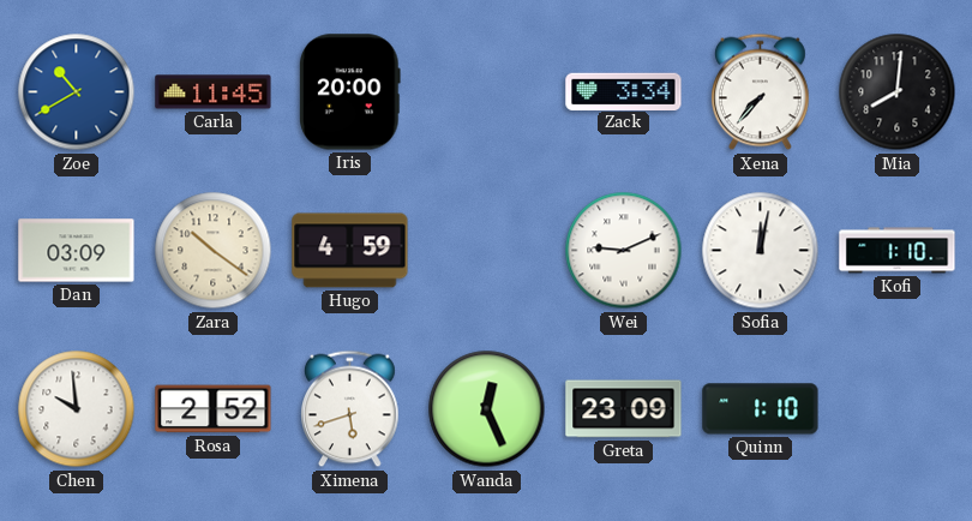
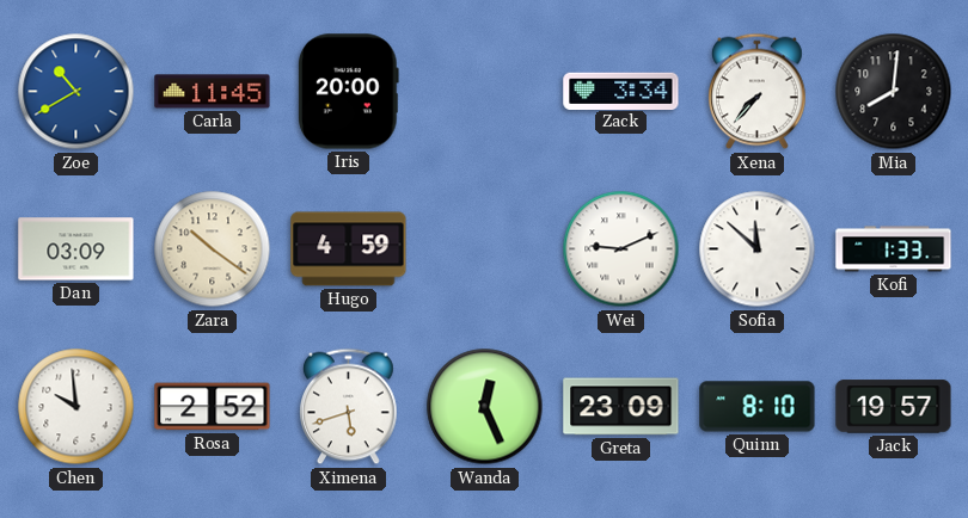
Sofia: 12:02 -> 11:52 (758, 249)
Kofi: 1:10 -> 1:33 (894, 249)
Quinn: 1:10 -> 8:10 (758, 407)
Jack: none -> 19:57 (894, 407)
